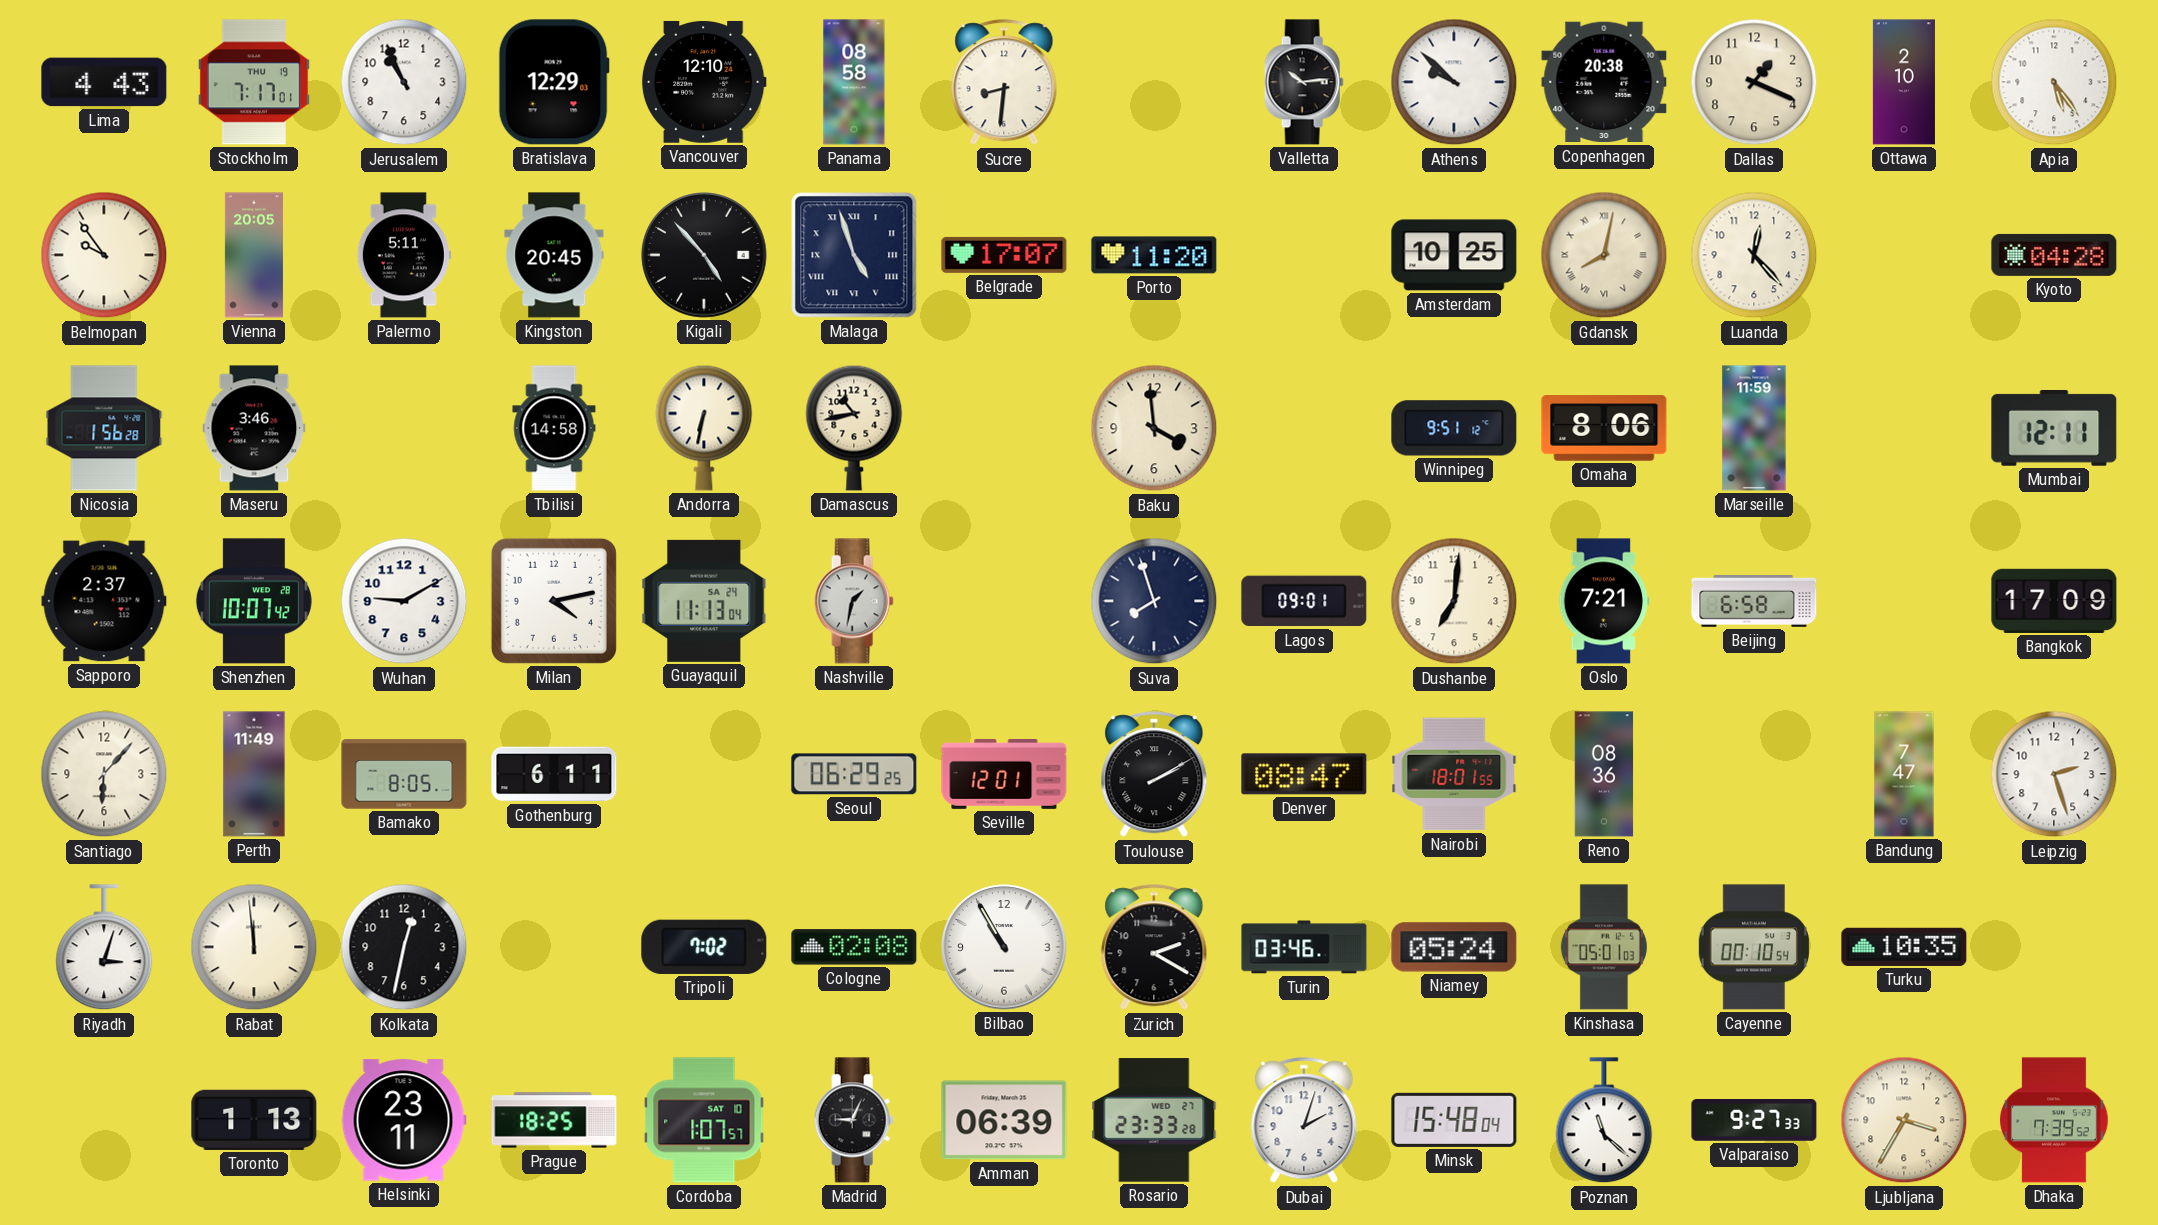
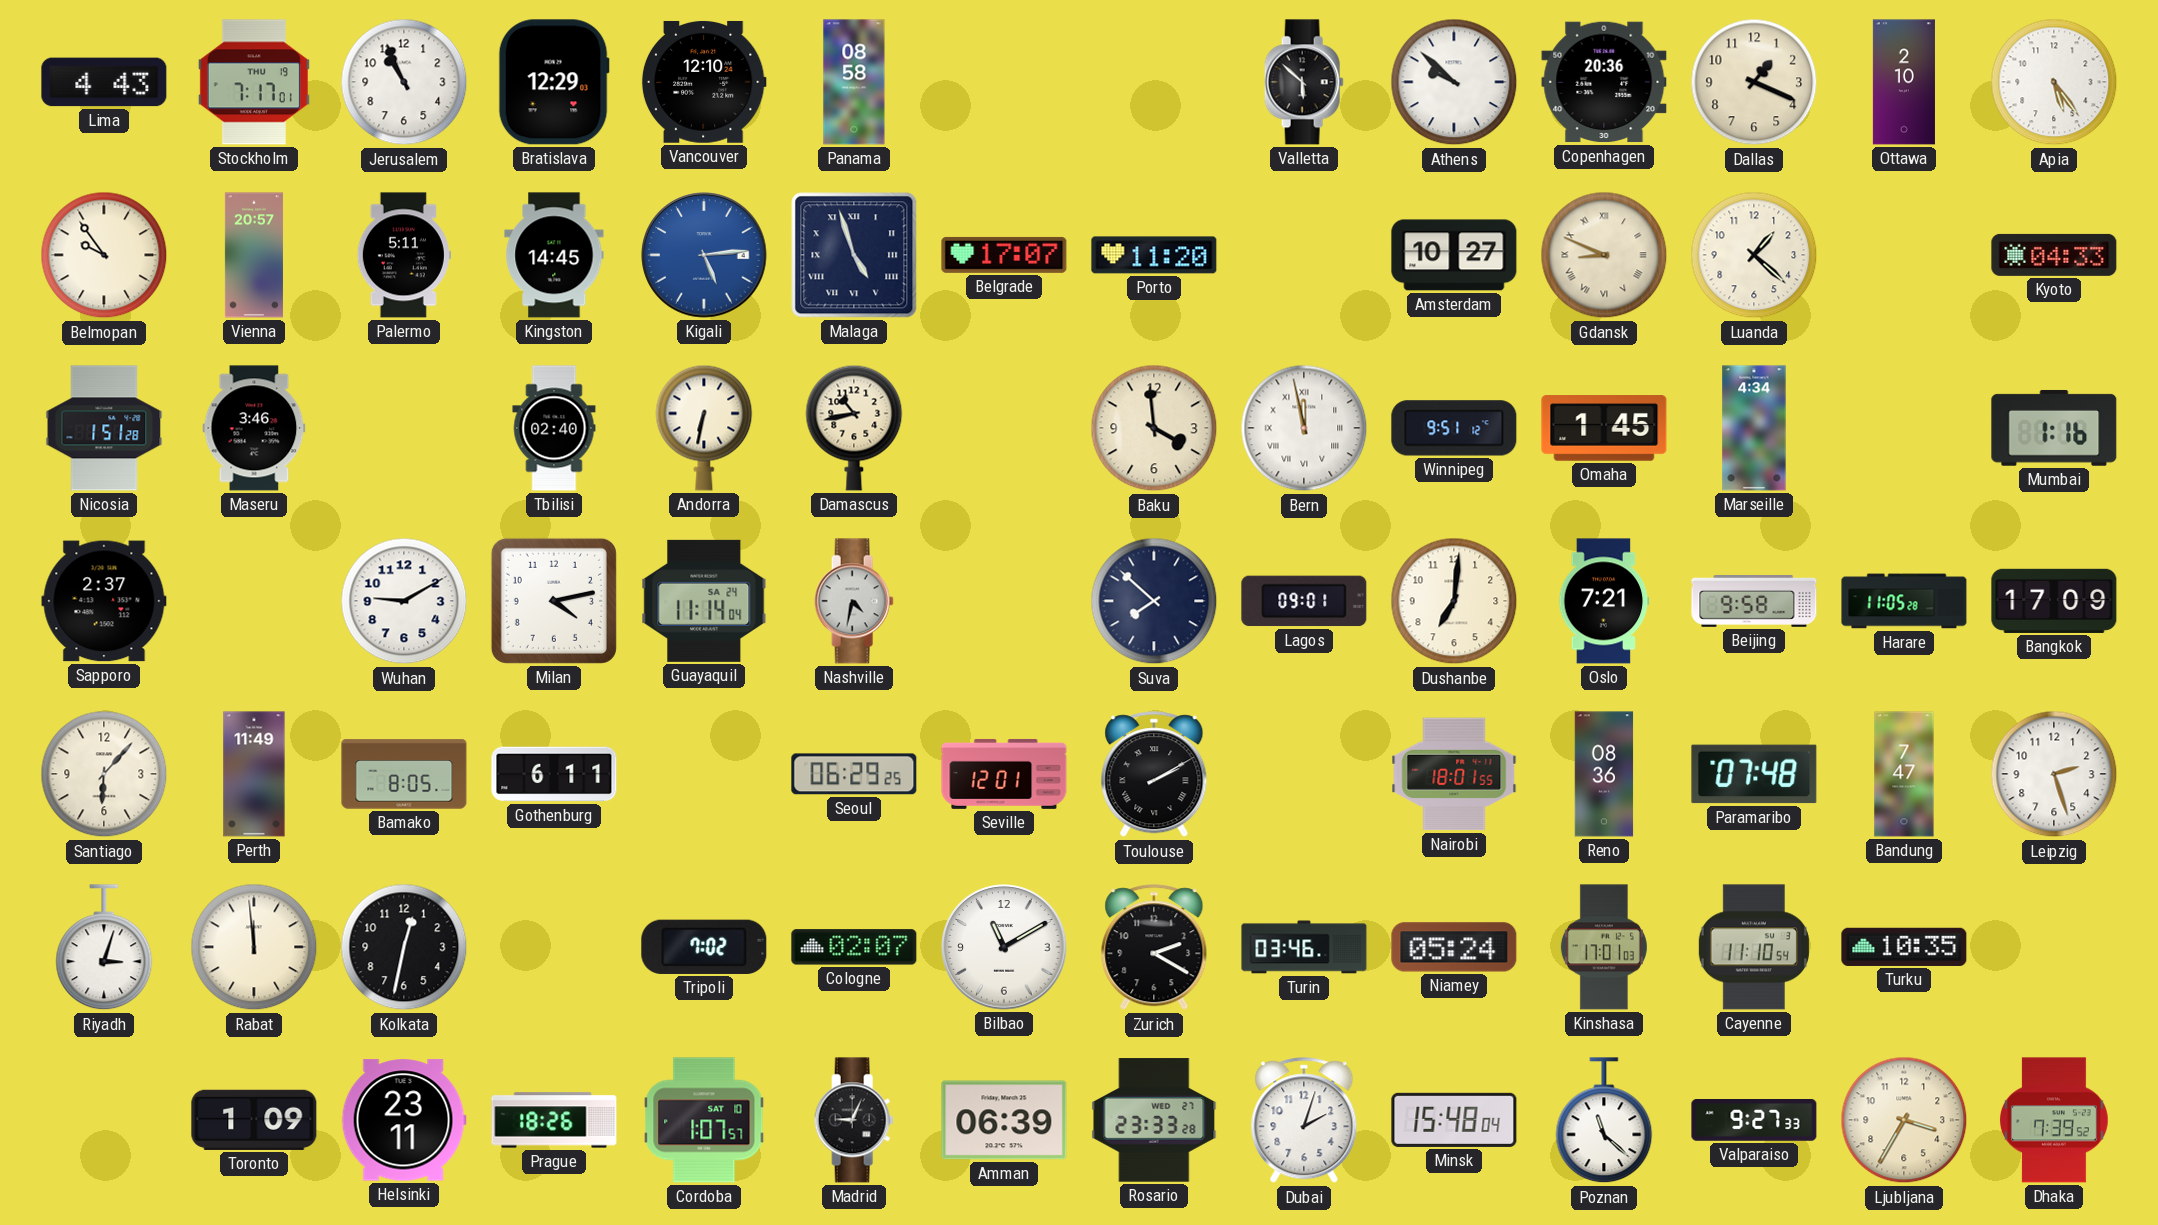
Sucre: 8:31 -> none (1004, 83)
Valletta: 10:14 -> 5:52 (1304, 82)
Copenhagen: 20:38 -> 20:36 (1604, 82)
Vienna: 20:05 -> 20:57 (254, 255)
Kingston: 20:45 -> 14:45 (554, 255)
Kigali: 4:53 -> 5:14 (704, 255)
Kigali dial: black -> blue (704, 255)
Amsterdam: 10:25 -> 10:27 (1454, 255)
Gdansk: 8:02 -> 8:49 (1604, 255)
Luanda: 12:23 -> 1:22 (1754, 255)
Kyoto: 04:28 -> 04:33 (2054, 255)
Nicosia: 1:56 -> 1:51 (104, 428)
Tbilisi: 14:58 -> 02:40 (554, 428)
Bern: none -> 11:58 (1304, 428)
Omaha: 8:06 -> 1:45 (1604, 428)
Marseille: 11:59 -> 4:34 (1754, 428)
Mumbai: 12:11 -> 1:16 (2054, 428)
Shenzhen: 10:07 -> none (254, 601)
Guayaquil: 11:13 -> 11:14 (704, 601)
Nashville: 1:32 -> 4:32 (854, 601)
Suva: 7:57 -> 7:52 (1154, 601)
Beijing: 6:58 -> 9:58 (1754, 602)
Harare: none -> 11:05 (1904, 601)
Denver: 08:47 -> none (1304, 774)
Paramaribo: none -> 07:48 (1754, 774)
Cologne: 02:08 -> 02:07 (854, 947)
Bilbao: 10:55 -> 11:10 (1004, 947)
Kinshasa: 05:01 -> 17:01 (1604, 947)
Cayenne: 00:10 -> 11:10 (1754, 947)
Toronto: 1:13 -> 1:09 (254, 1120)
Prague: 18:25 -> 18:26 (554, 1120)
